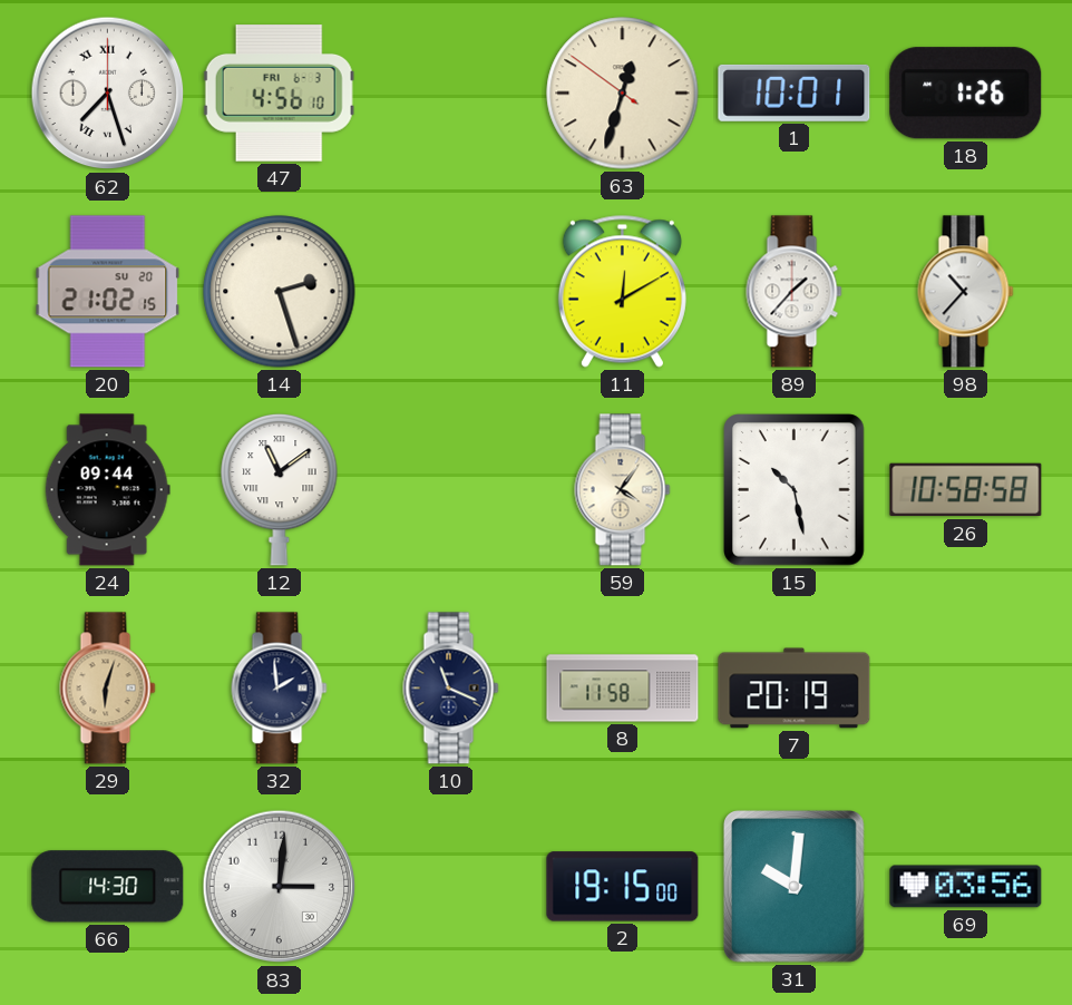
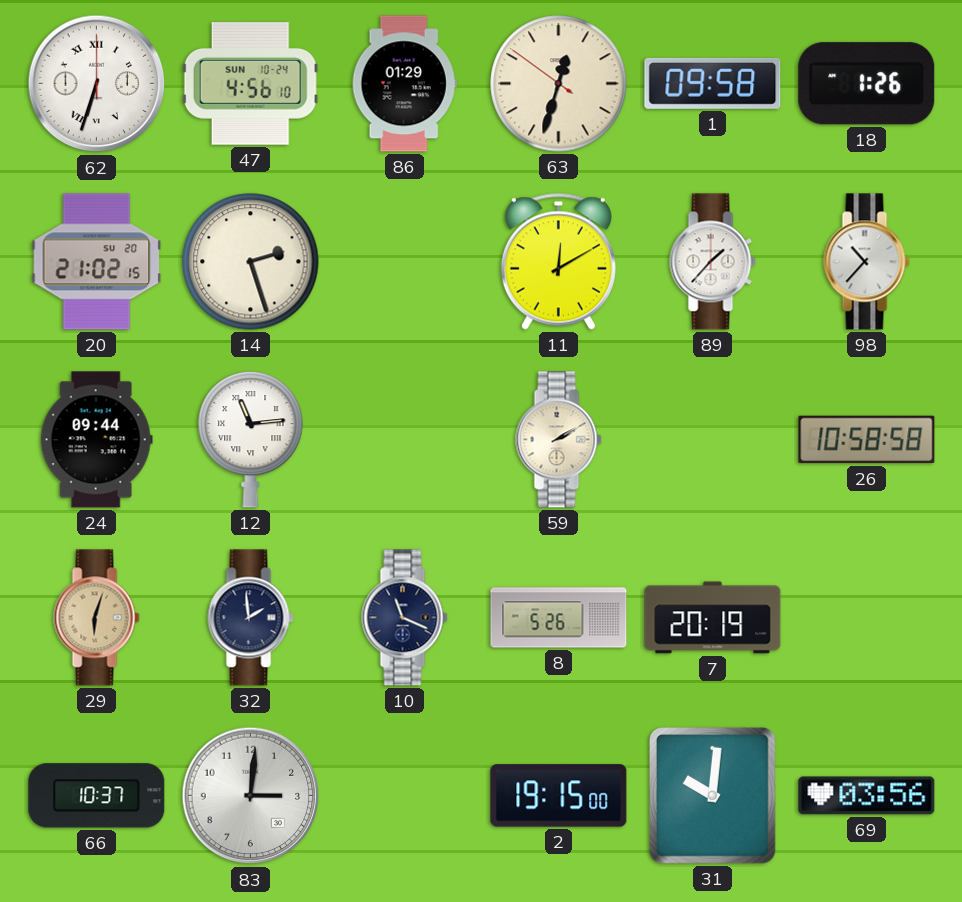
62: 7:27 -> 6:33 (97, 84)
47 date: FRI 6-3 -> SUN 10-24 (250, 84)
86: none -> 01:29 (404, 84)
1: 10:01 -> 09:58 (713, 83)
12: 11:09 -> 11:14 (251, 439)
59: 4:06 -> 2:10 (559, 440)
15: 10:28 -> none (795, 490)
8: 11:58 -> 5:26 (559, 618)
66: 14:30 -> 10:37 (97, 796)
